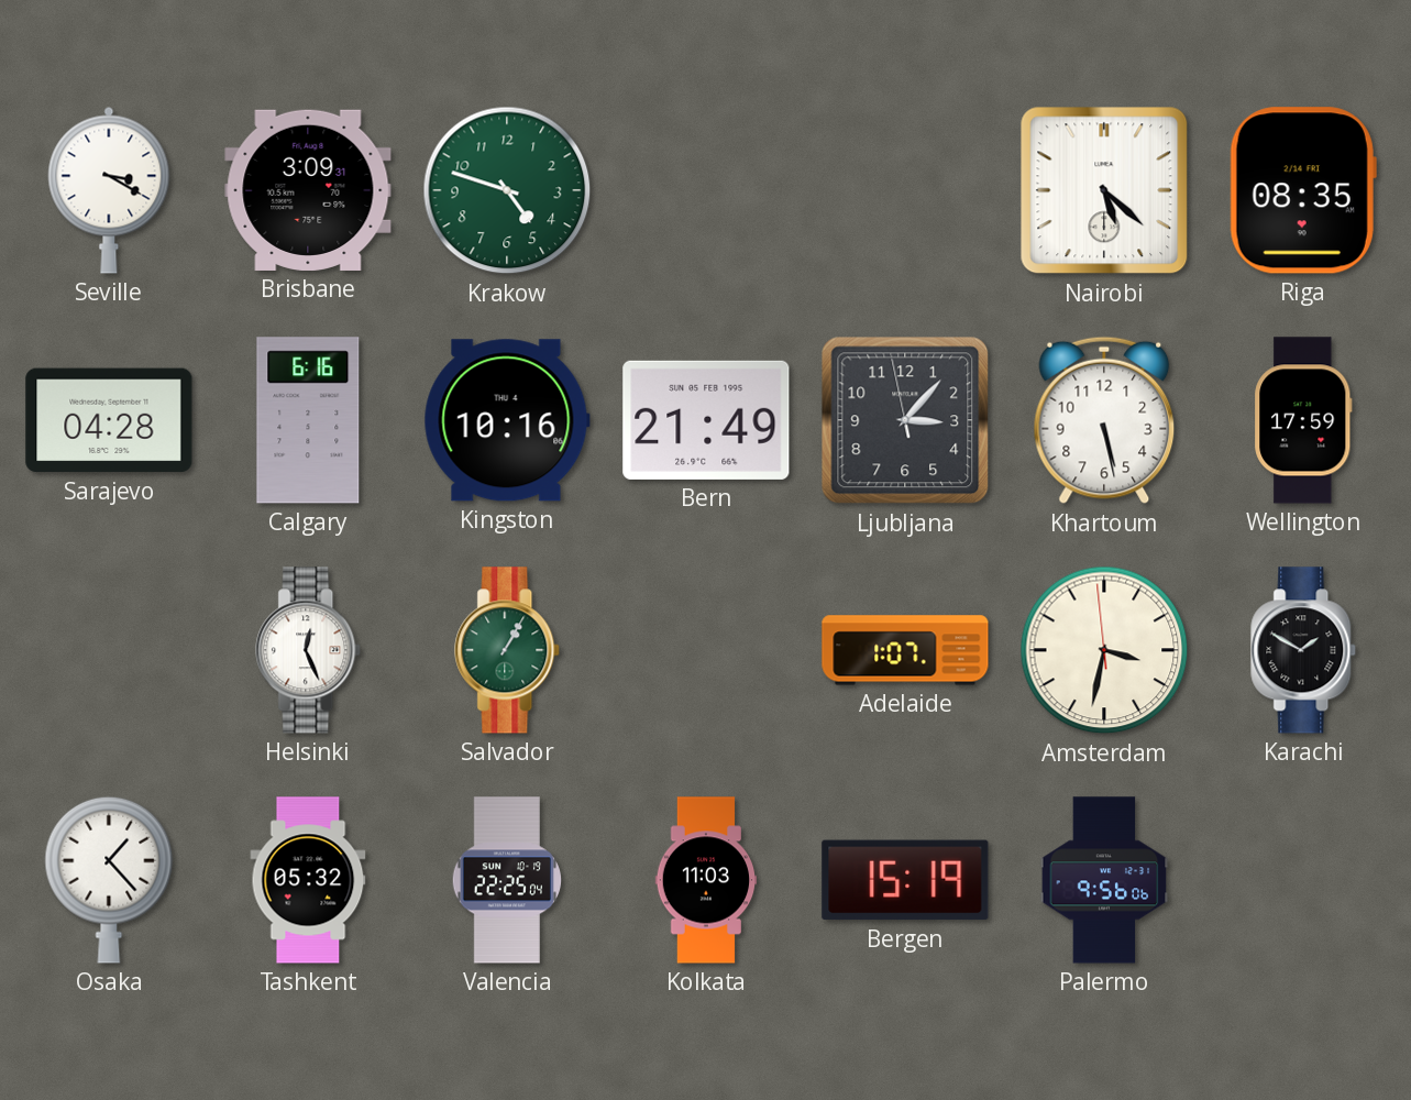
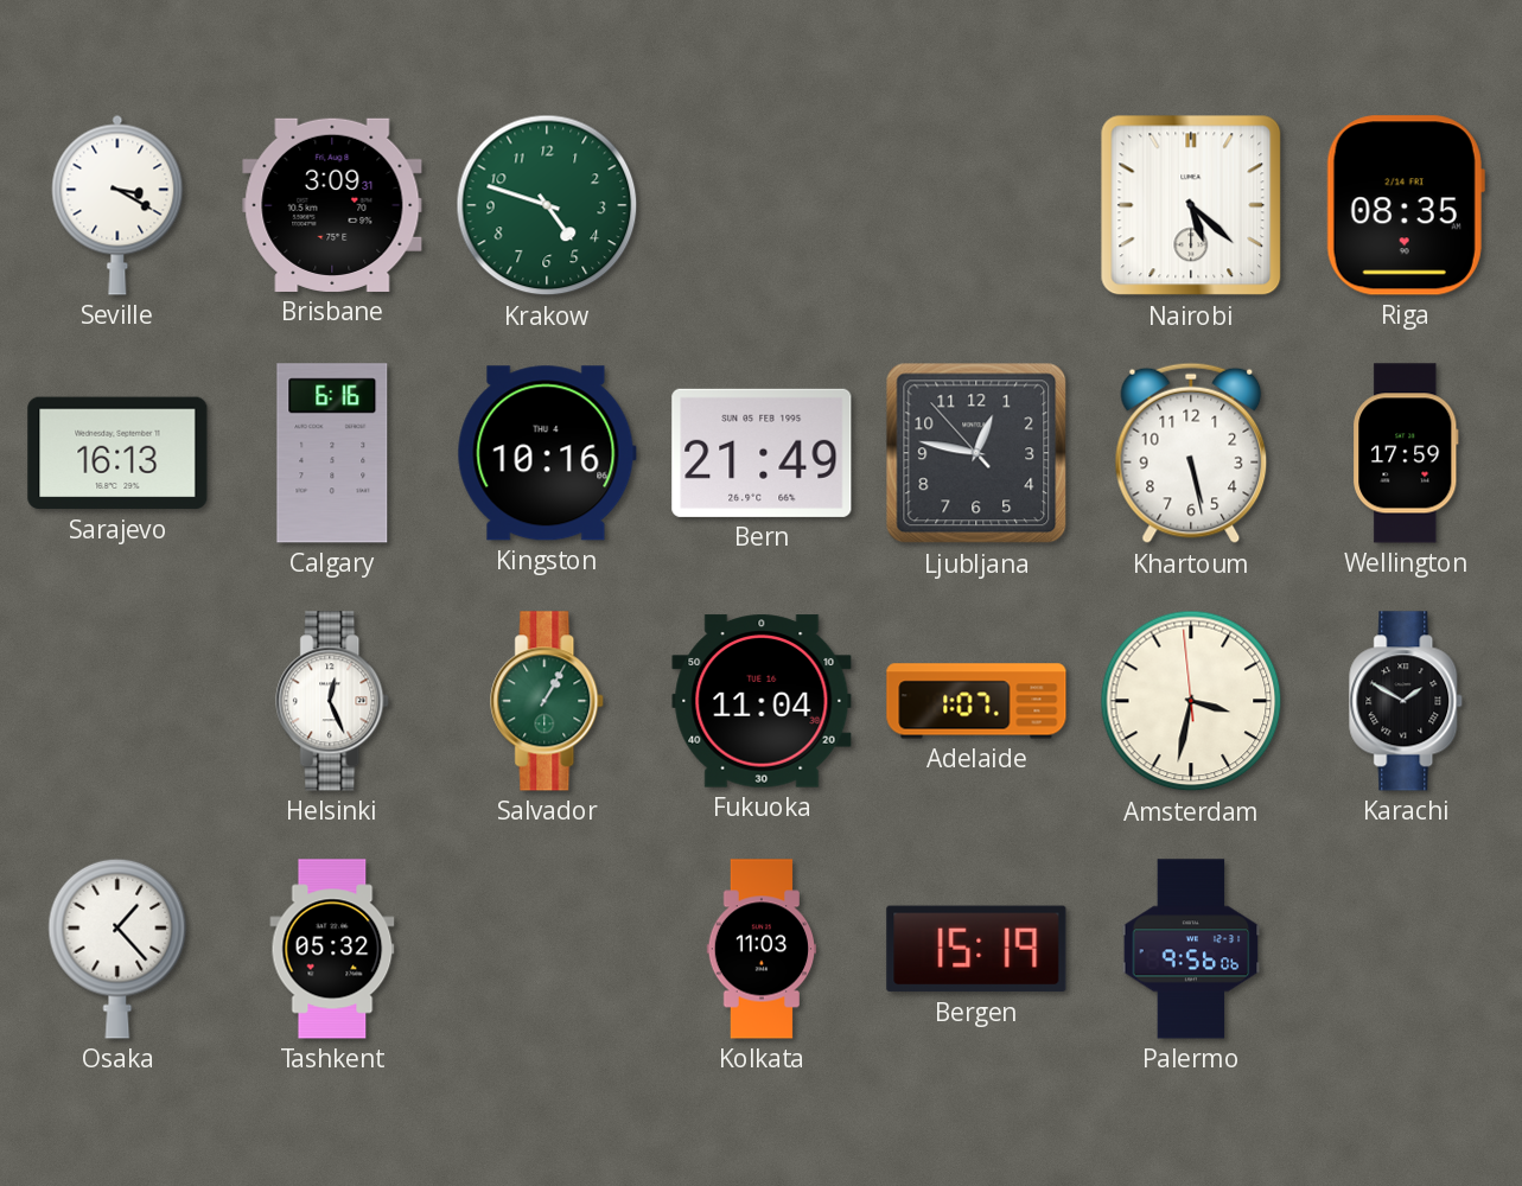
Sarajevo: 04:28 -> 16:13 (117, 453)
Ljubljana: 3:06 -> 12:46 (976, 453)
Fukuoka: none -> 11:04 (762, 701)
Valencia: 22:25 -> none (506, 880)
